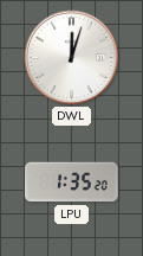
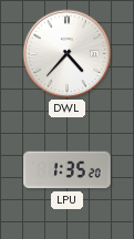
DWL: 12:03 -> 4:37 (68, 54)
